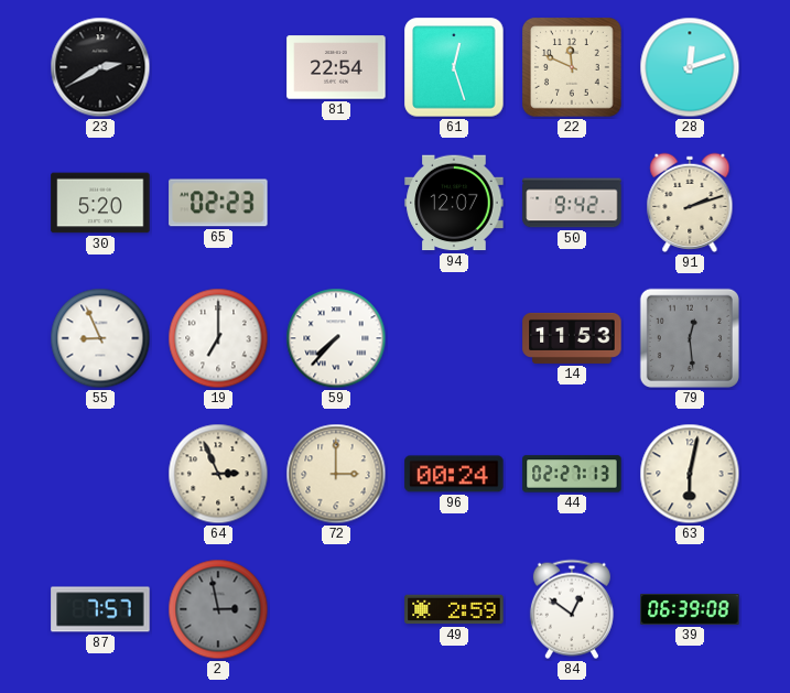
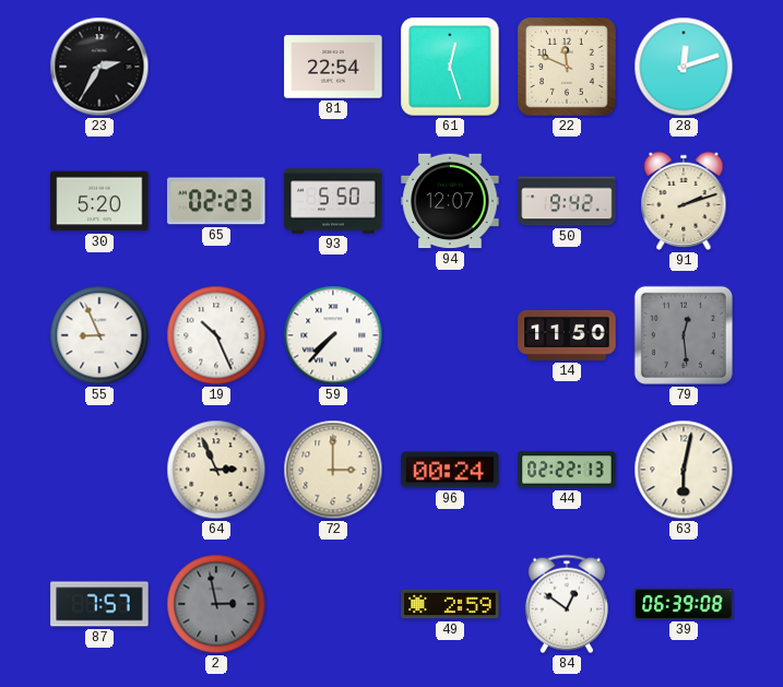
23: 2:40 -> 2:35 (99, 67)
93: none -> 5:50 (333, 201)
19: 7:00 -> 10:26 (216, 335)
14: 11:53 -> 11:50 (567, 335)
44: 02:27 -> 02:22 (567, 470)
